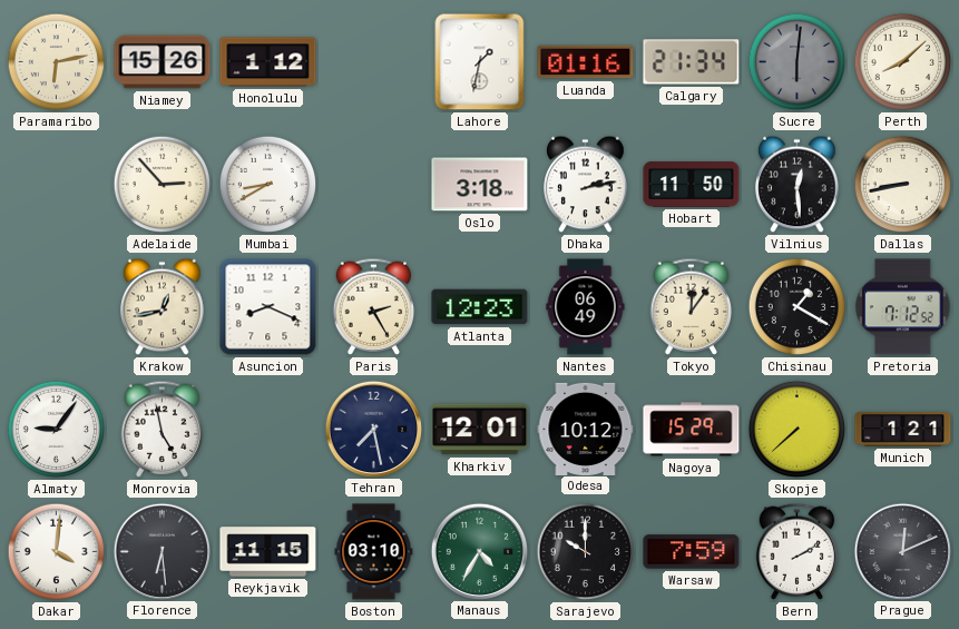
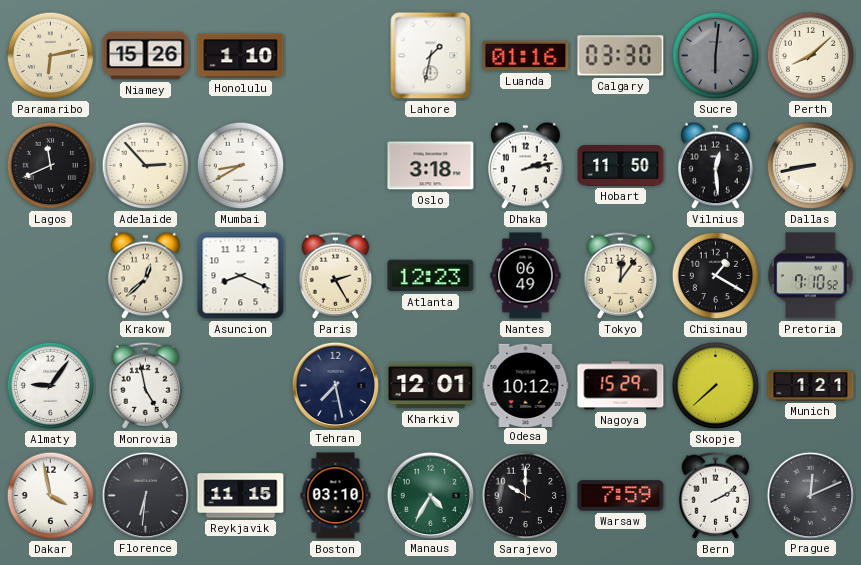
Honolulu: 1:12 -> 1:10 (241, 56)
Calgary: 21:34 -> 03:30 (621, 56)
Lagos: none -> 11:41 (51, 166)
Krakow: 12:43 -> 12:38 (146, 276)
Pretoria: 7:12 -> 7:10 (811, 276)
Dakar: 4:01 -> 3:58 (51, 496)
Florence: 6:29 -> 6:31 (145, 495)
